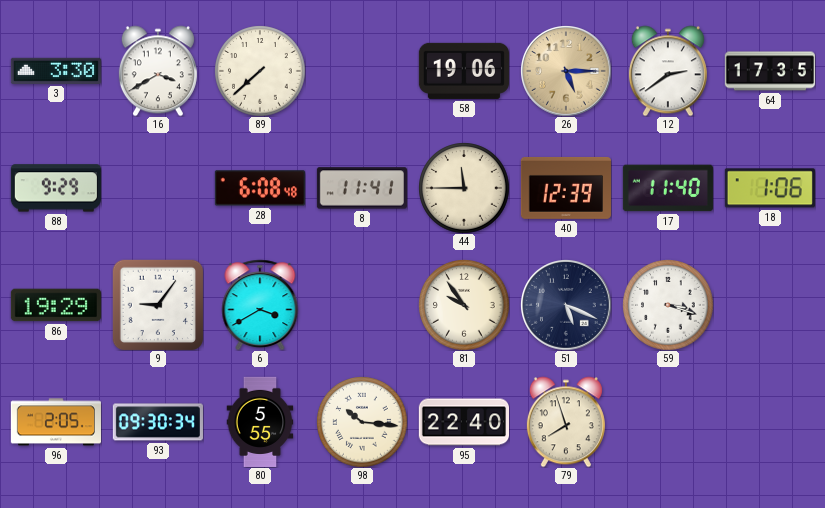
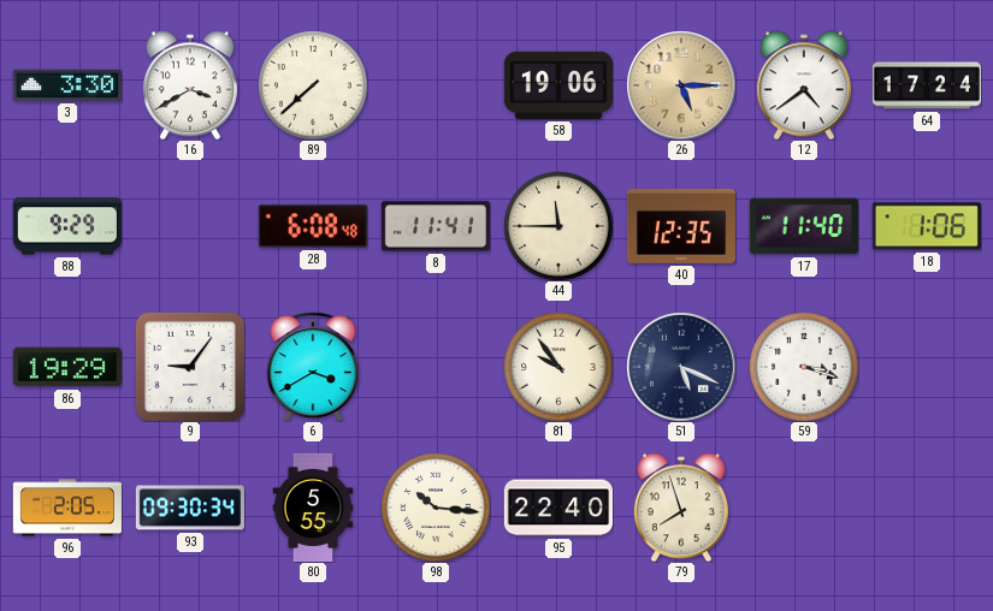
12: 2:39 -> 4:39 (804, 85)
64: 17:35 -> 17:24 (927, 85)
40: 12:39 -> 12:35 (681, 226)
